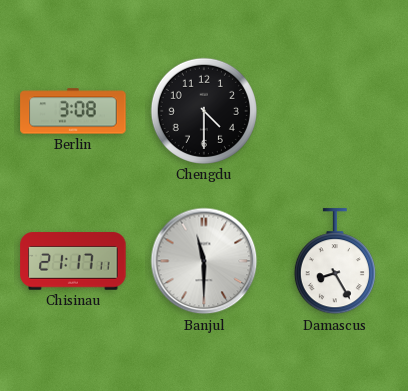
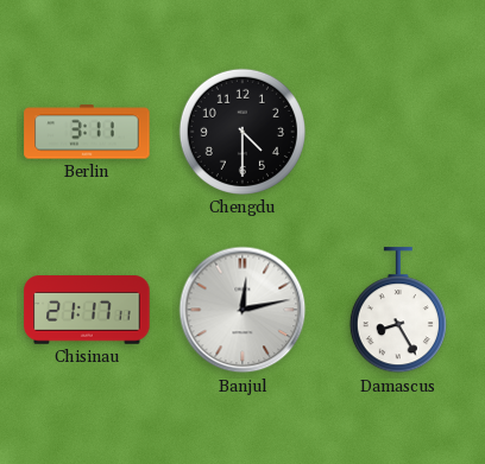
Berlin: 3:08 -> 3:11 (87, 132)
Banjul: 11:30 -> 12:13 (242, 310)
